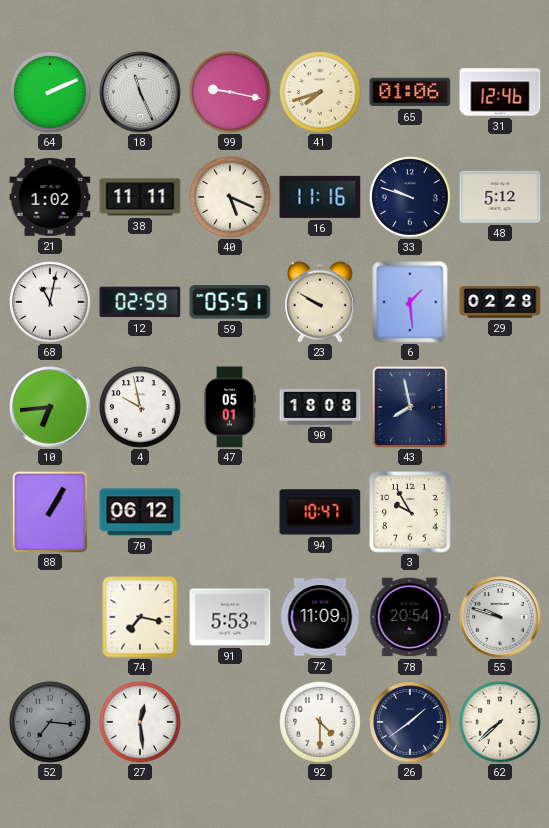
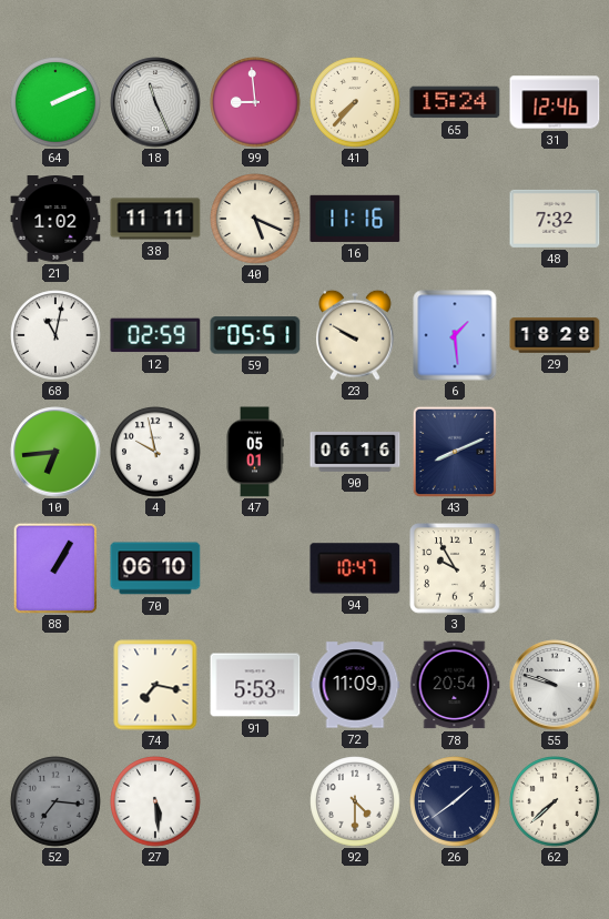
99: 9:17 -> 8:59 (255, 102)
41: 7:42 -> 7:37 (355, 102)
65: 01:06 -> 15:24 (455, 102)
33: 9:48 -> none (410, 197)
48: 5:12 -> 7:32 (555, 219)
29: 02:28 -> 18:28 (555, 335)
90: 18:08 -> 06:16 (355, 452)
43: 7:58 -> 8:11 (455, 452)
70: 06:12 -> 06:10 (155, 568)
27: 12:29 -> 5:29 (155, 801)
